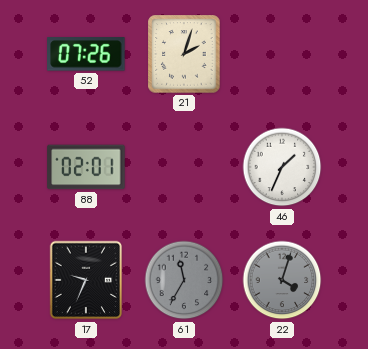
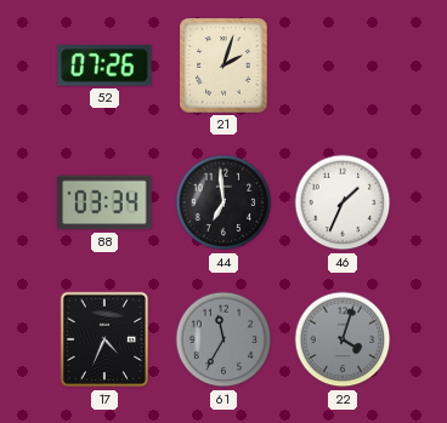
88: 02:01 -> 03:34 (104, 202)
44: none -> 6:59 (223, 202)
17: 9:34 -> 4:34 (104, 339)
